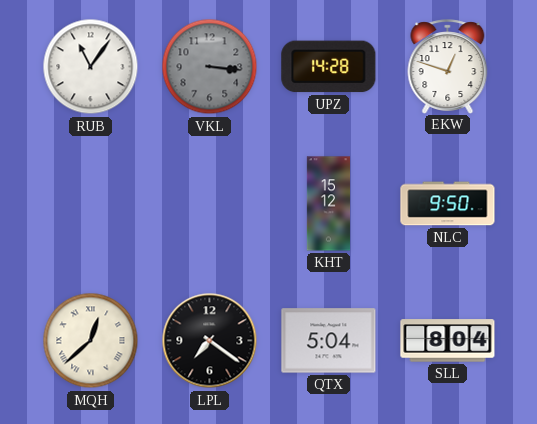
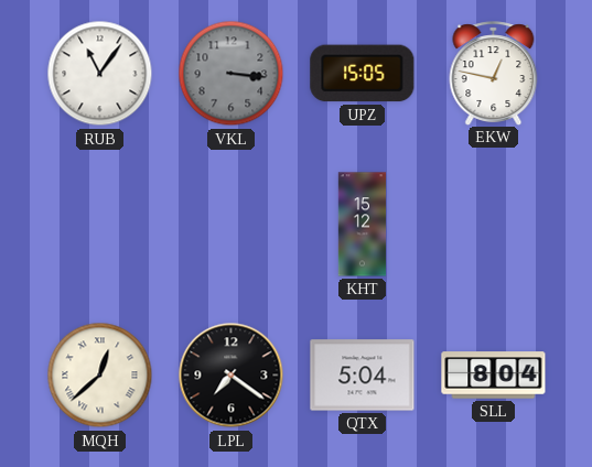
UPZ: 14:28 -> 15:05 (363, 74)
EKW: 12:48 -> 12:47 (494, 73)
NLC: 9:50 -> none (448, 204)
